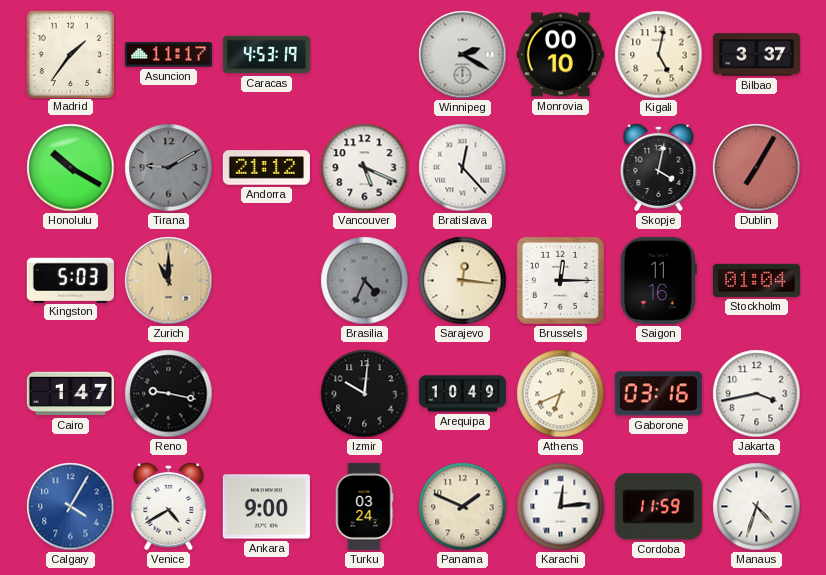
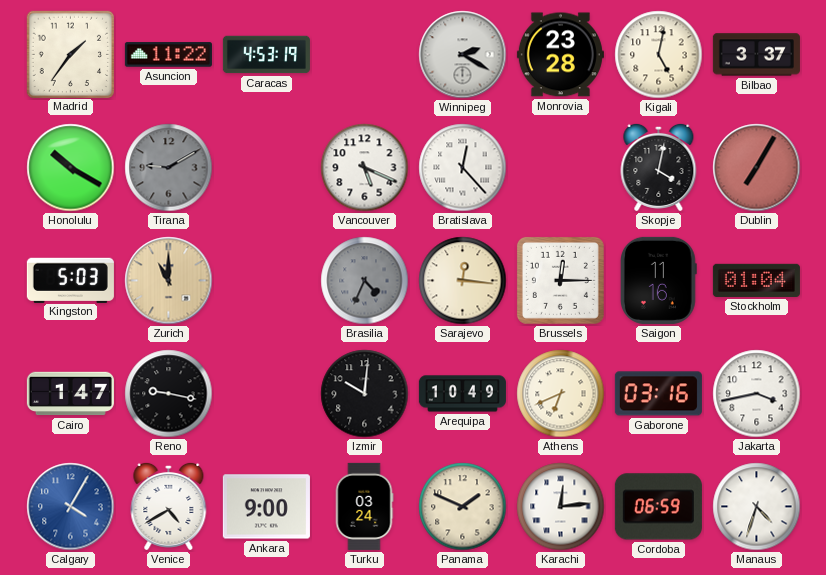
Asuncion: 11:17 -> 11:22 (168, 55)
Monrovia: 00:10 -> 23:28 (560, 55)
Andorra: 21:12 -> none (266, 168)
Cordoba: 11:59 -> 06:59 (658, 507)
